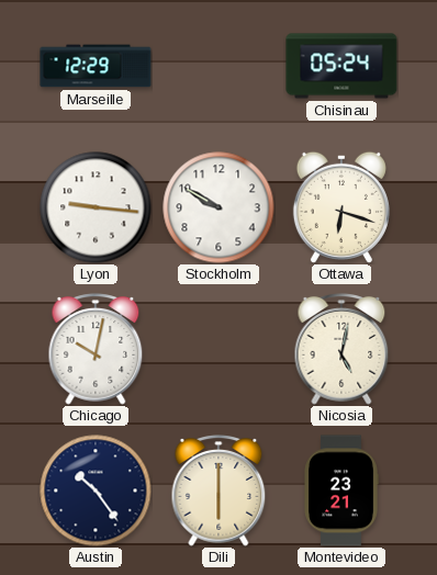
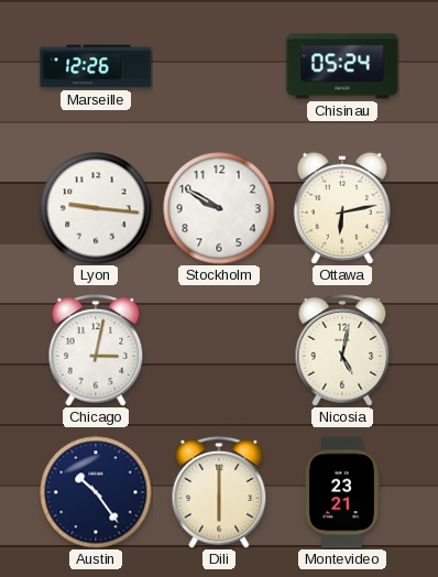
Marseille: 12:29 -> 12:26 (96, 66)
Ottawa: 6:18 -> 6:13 (342, 208)
Chicago: 10:02 -> 3:02 (96, 350)
